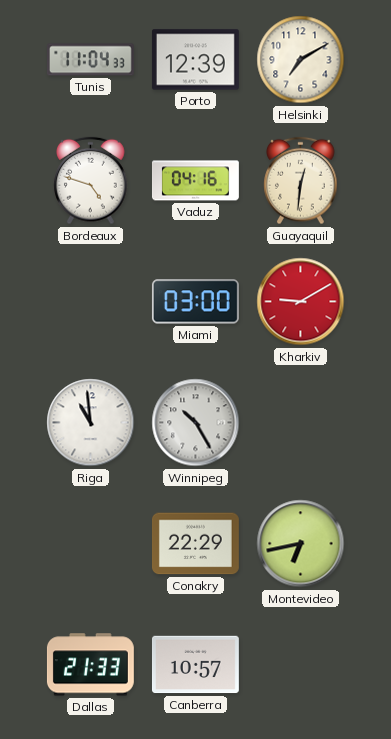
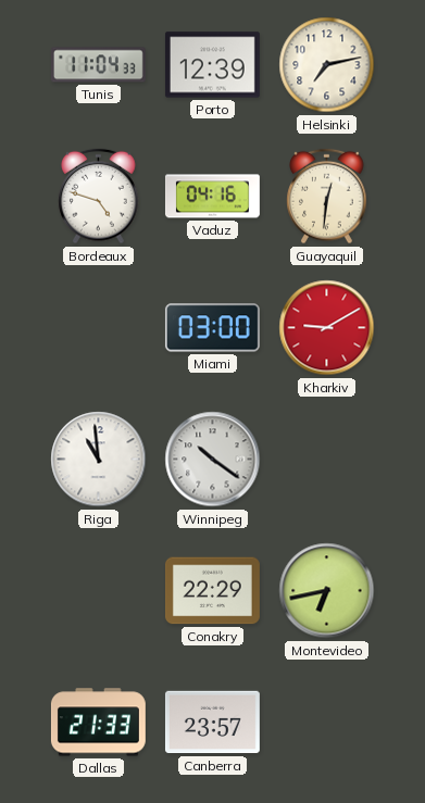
Helsinki: 7:10 -> 7:13 (327, 65)
Winnipeg: 10:25 -> 10:21 (213, 460)
Canberra: 10:57 -> 23:57 (212, 723)
